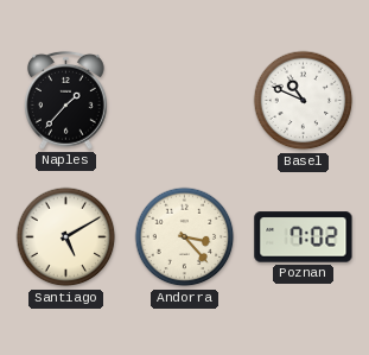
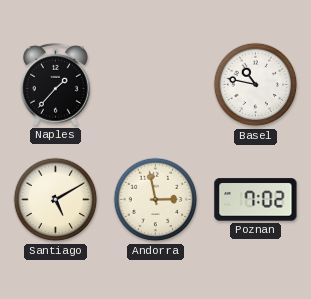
Basel: 10:49 -> 10:47 (256, 85)
Andorra: 3:23 -> 2:58 (156, 200)
